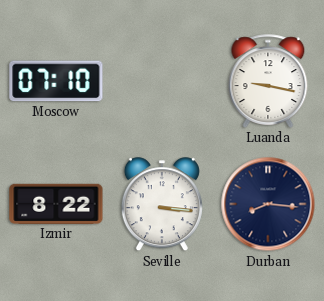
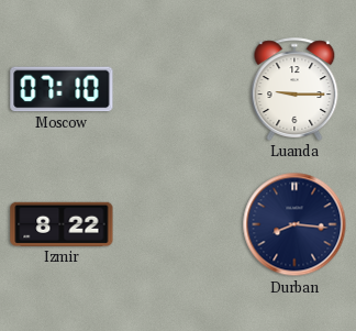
Luanda: 9:17 -> 9:15 (294, 89)
Seville: 3:16 -> none (162, 205)
